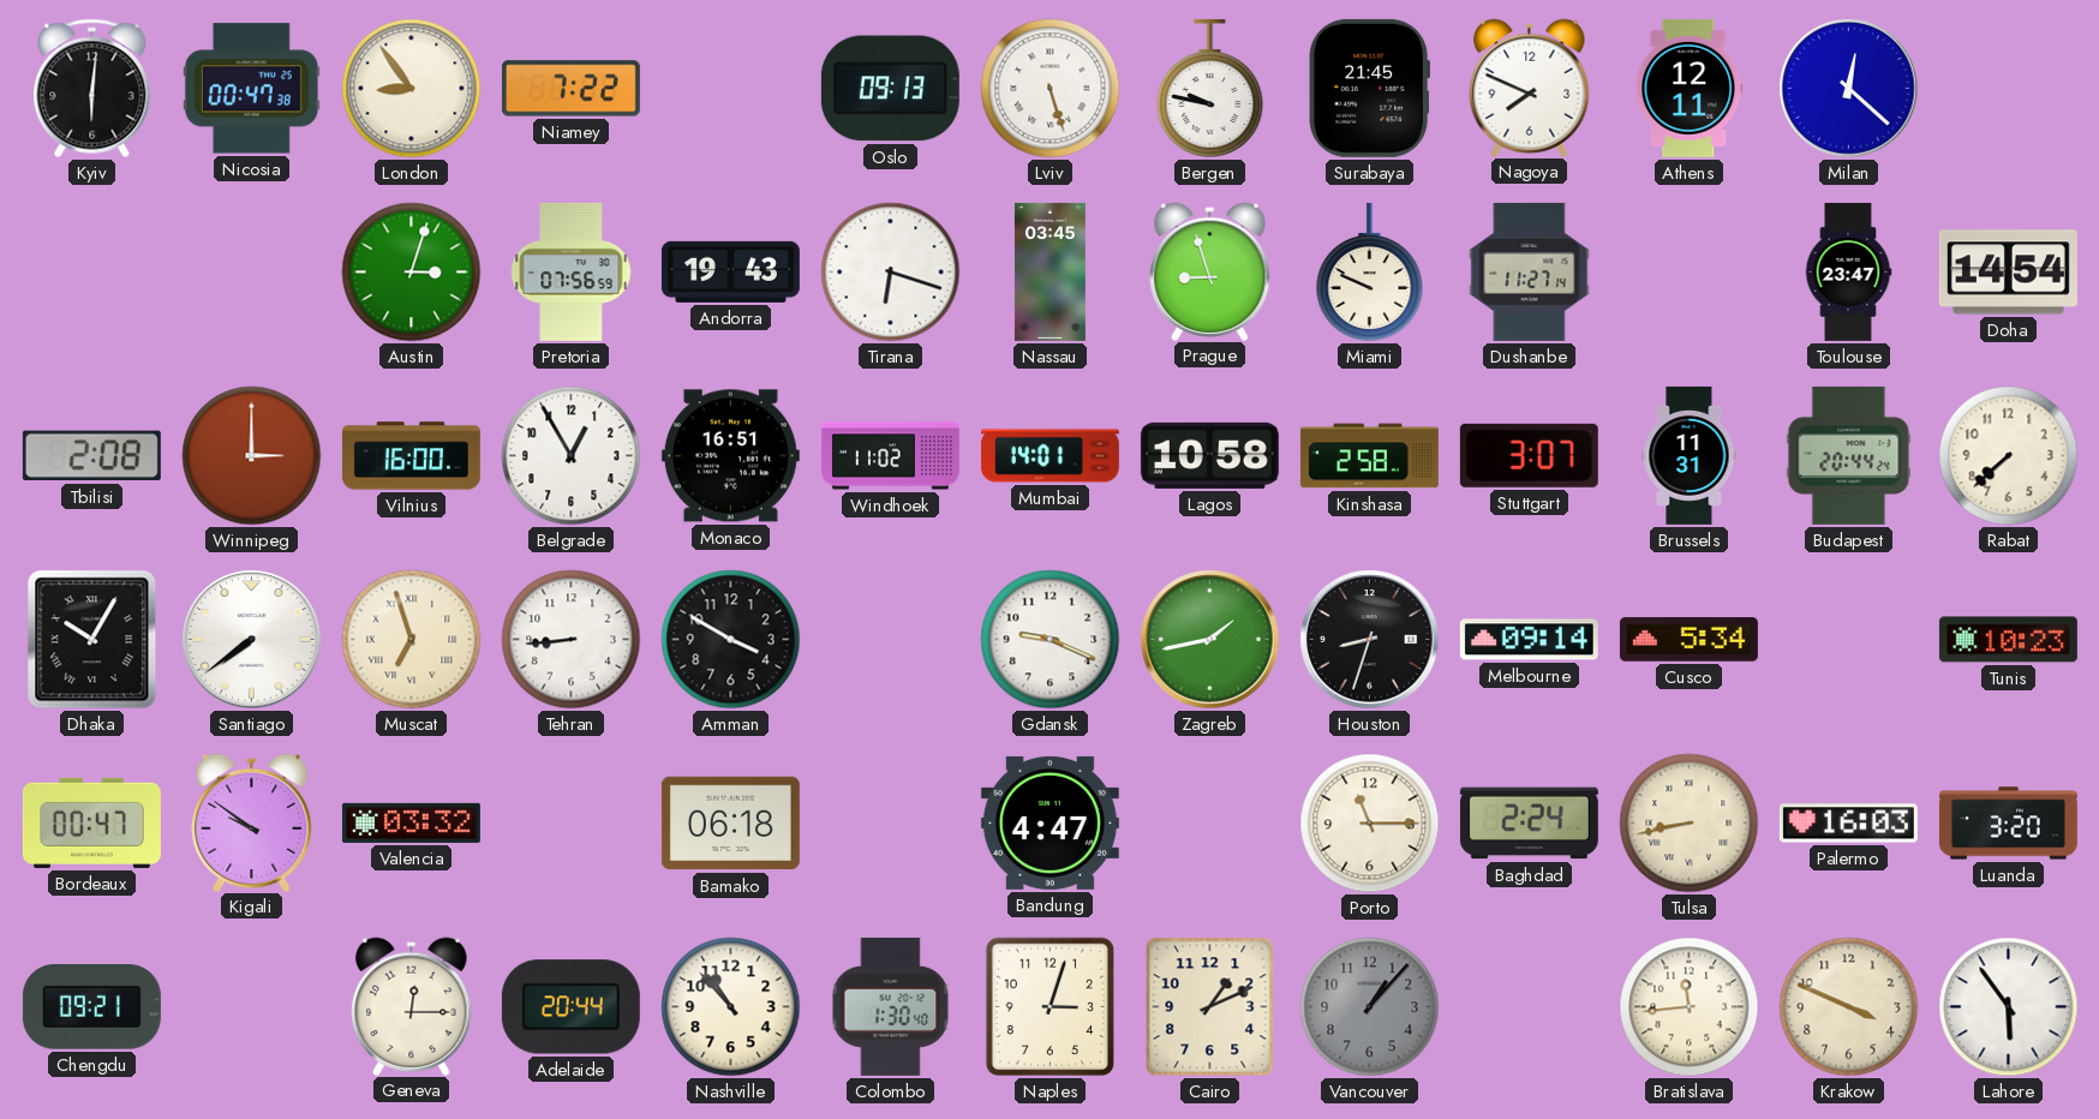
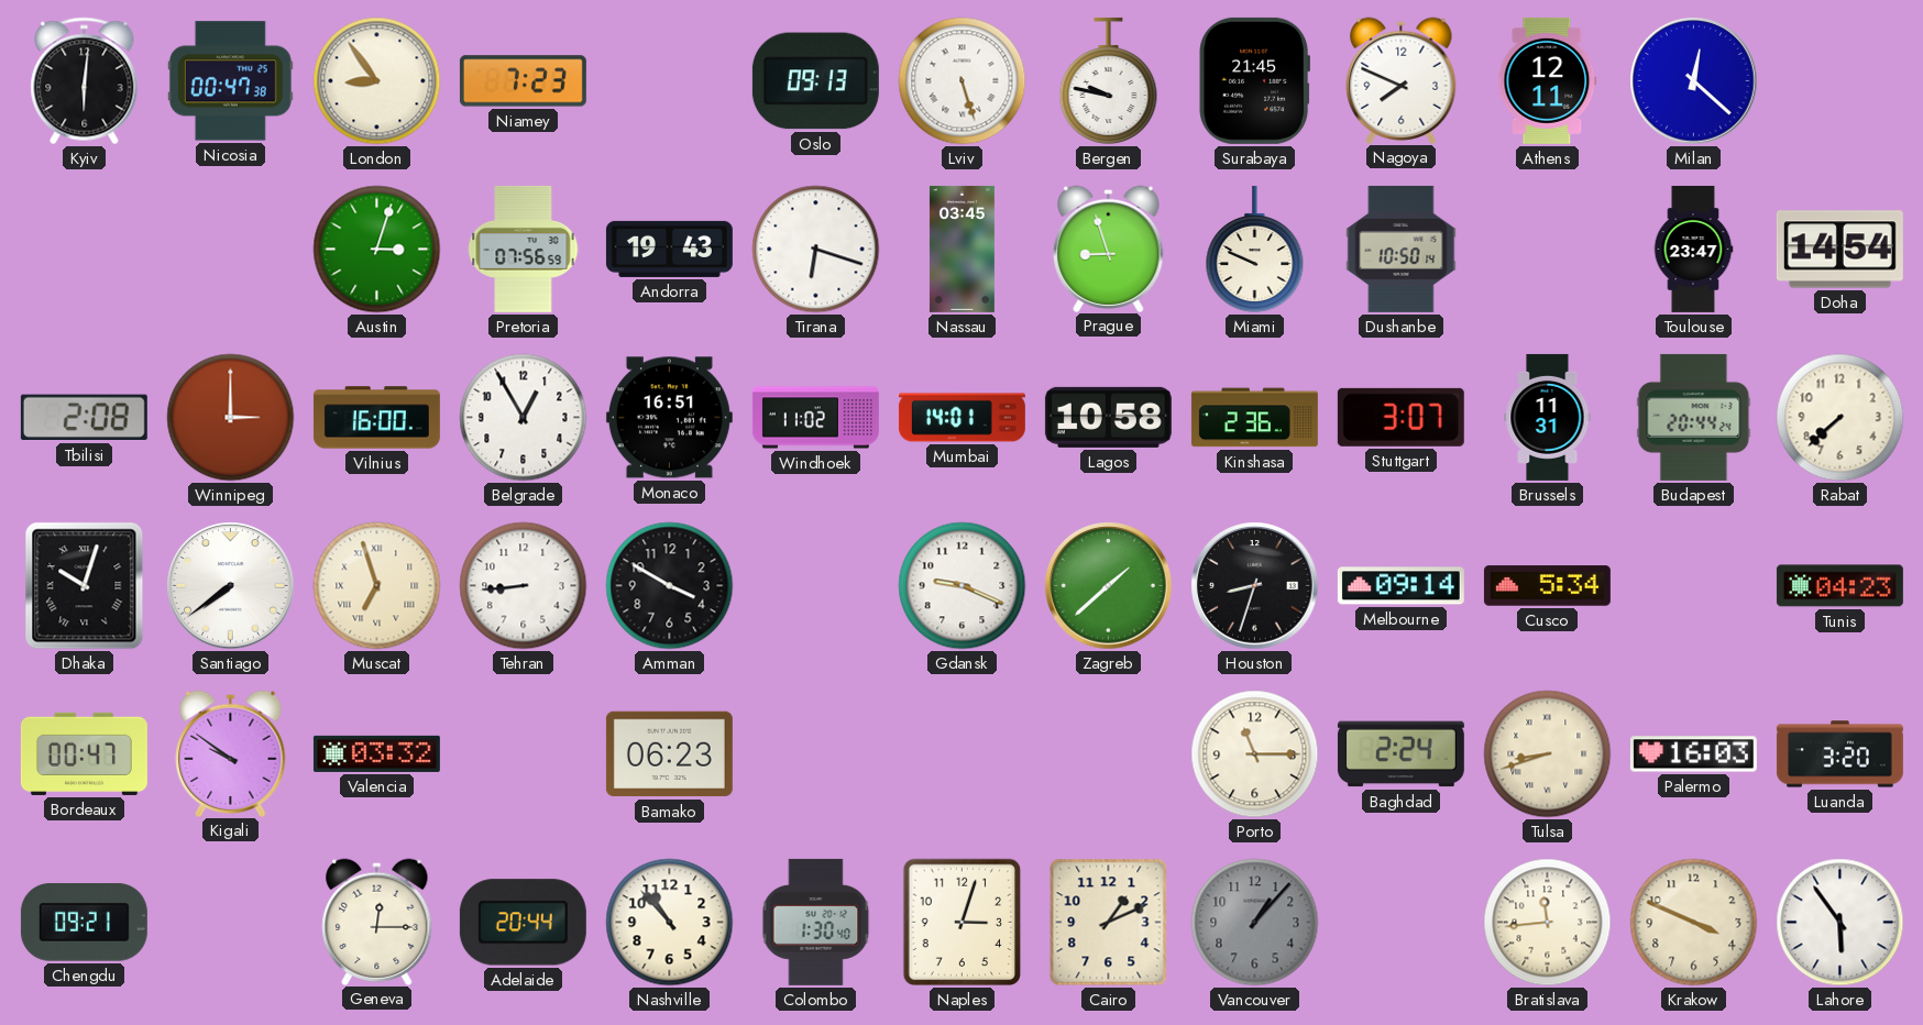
Niamey: 7:22 -> 7:23 (523, 81)
Dushanbe: 11:27 -> 10:50 (1402, 249)
Kinshasa: 2:58 -> 2:36 (1254, 418)
Dhaka: 10:05 -> 10:03 (85, 586)
Zagreb: 1:43 -> 1:38 (1109, 586)
Tunis: 10:23 -> 04:23 (1839, 586)
Bamako: 06:18 -> 06:23 (669, 754)
Bandung: 4:47 -> none (1049, 822)
Tulsa: 8:43 -> 8:42 (1548, 754)
